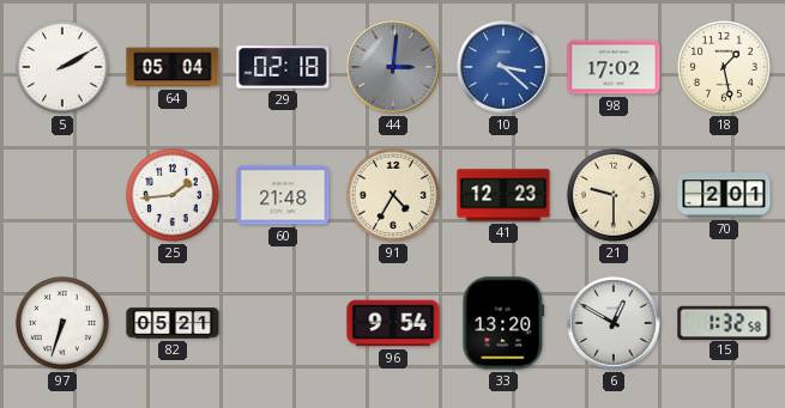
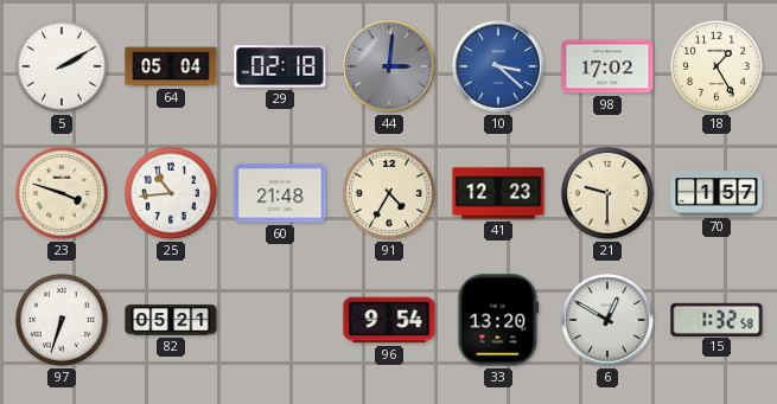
18: 1:28 -> 1:25 (717, 66)
23: none -> 3:48 (62, 193)
25: 1:44 -> 10:44 (171, 193)
70: 2:01 -> 1:57 (717, 193)
